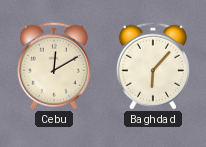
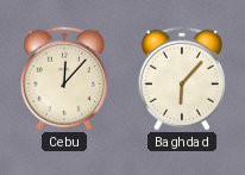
Cebu: 12:10 -> 12:07 (64, 79)
